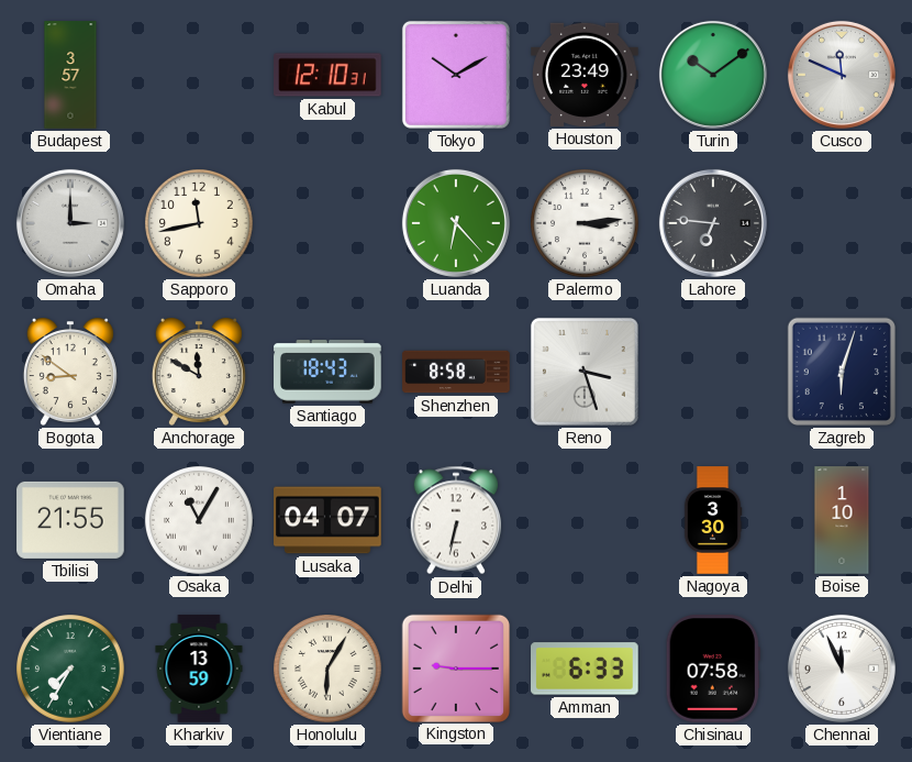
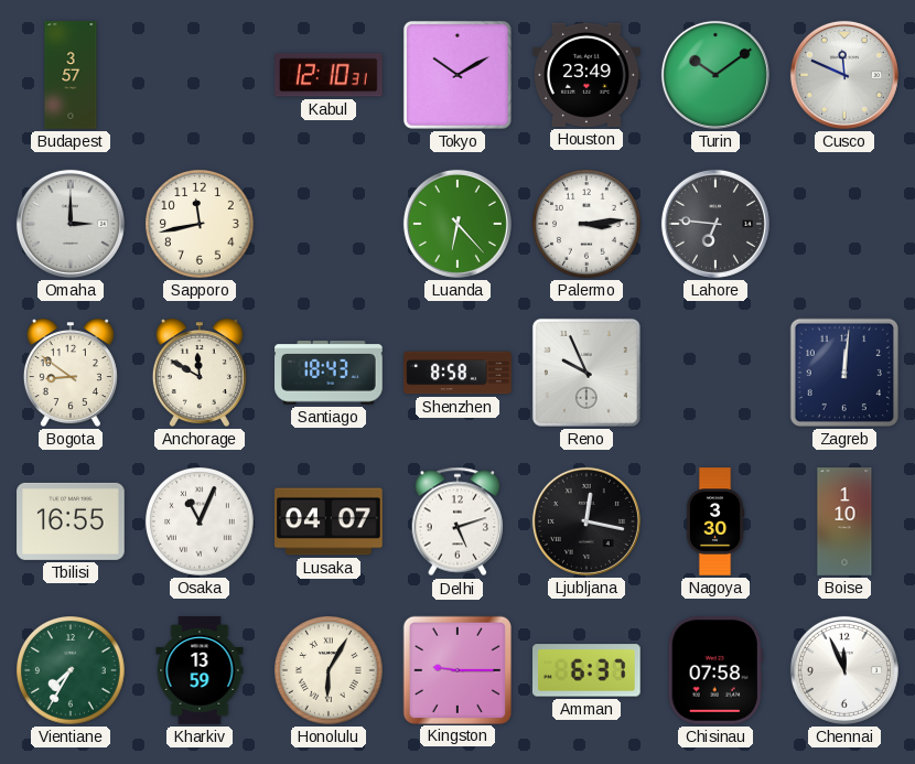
Reno: 3:27 -> 9:56 (586, 373)
Zagreb: 6:03 -> 12:01 (844, 373)
Tbilisi: 21:55 -> 16:55 (71, 521)
Osaka: 11:05 -> 11:04 (201, 523)
Delhi: 6:32 -> 5:12 (457, 521)
Ljubljana: none -> 12:17 (586, 521)
Amman: 6:33 -> 6:37 (588, 670)
